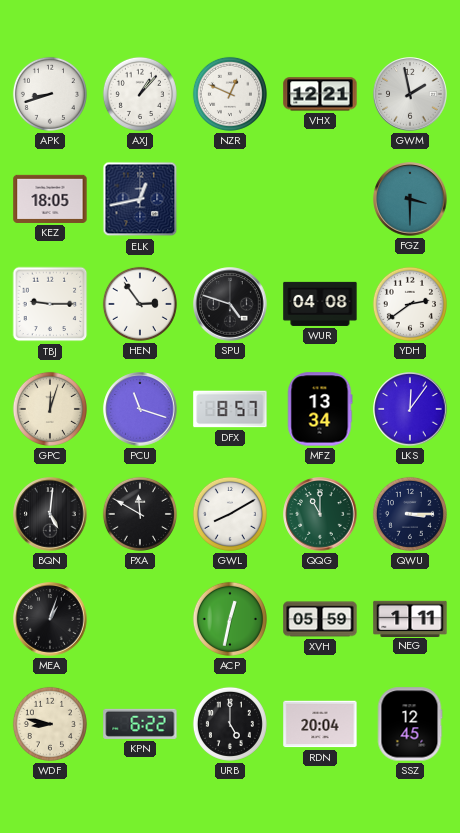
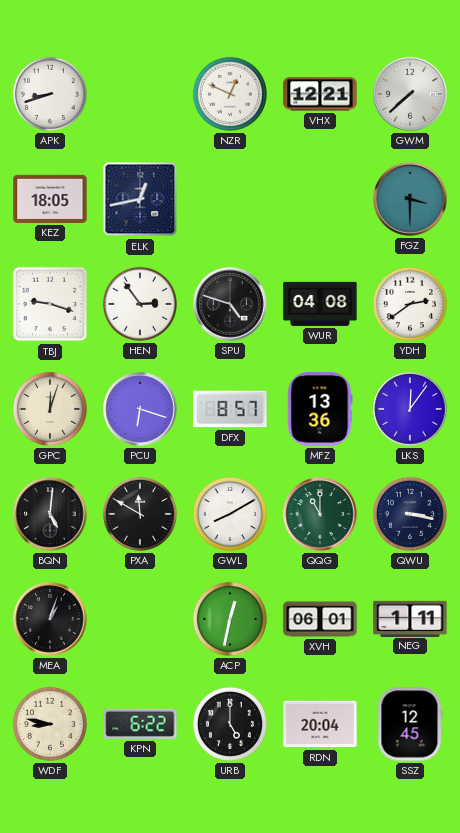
AXJ: 1:07 -> none (140, 94)
GWM: 1:58 -> 7:38 (410, 94)
TBJ: 9:15 -> 9:18 (50, 304)
PCU: 11:18 -> 6:18 (140, 409)
MFZ: 13:34 -> 13:36 (320, 409)
QWU: 3:15 -> 3:17 (410, 514)
XVH: 05:59 -> 06:01 (320, 619)
